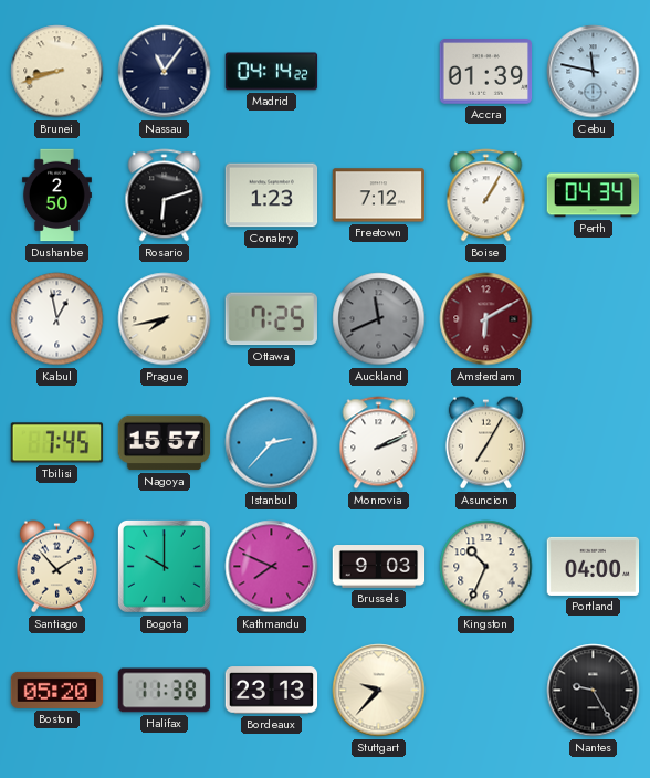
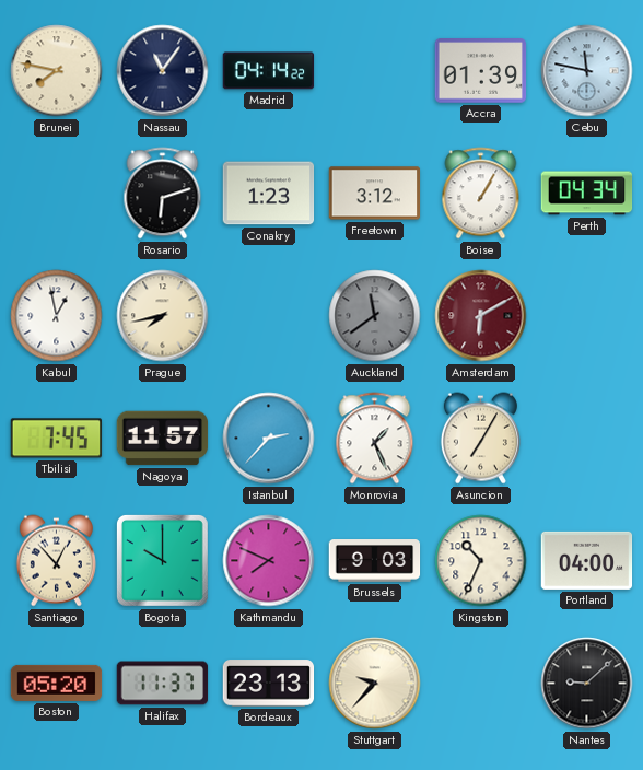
Brunei: 8:42 -> 7:47 (57, 71)
Dushanbe: 2:50 -> none (56, 196)
Freetown: 7:12 -> 3:12 (375, 194)
Ottawa: 7:25 -> none (271, 319)
Auckland: 11:41 -> 11:39 (375, 316)
Nagoya: 15:57 -> 11:57 (163, 439)
Monrovia: 2:11 -> 1:26 (375, 439)
Santiago: 1:53 -> 12:53 (56, 561)
Halifax: 11:38 -> 11:37 (163, 684)
Nantes: 9:25 -> 9:08 (587, 684)
